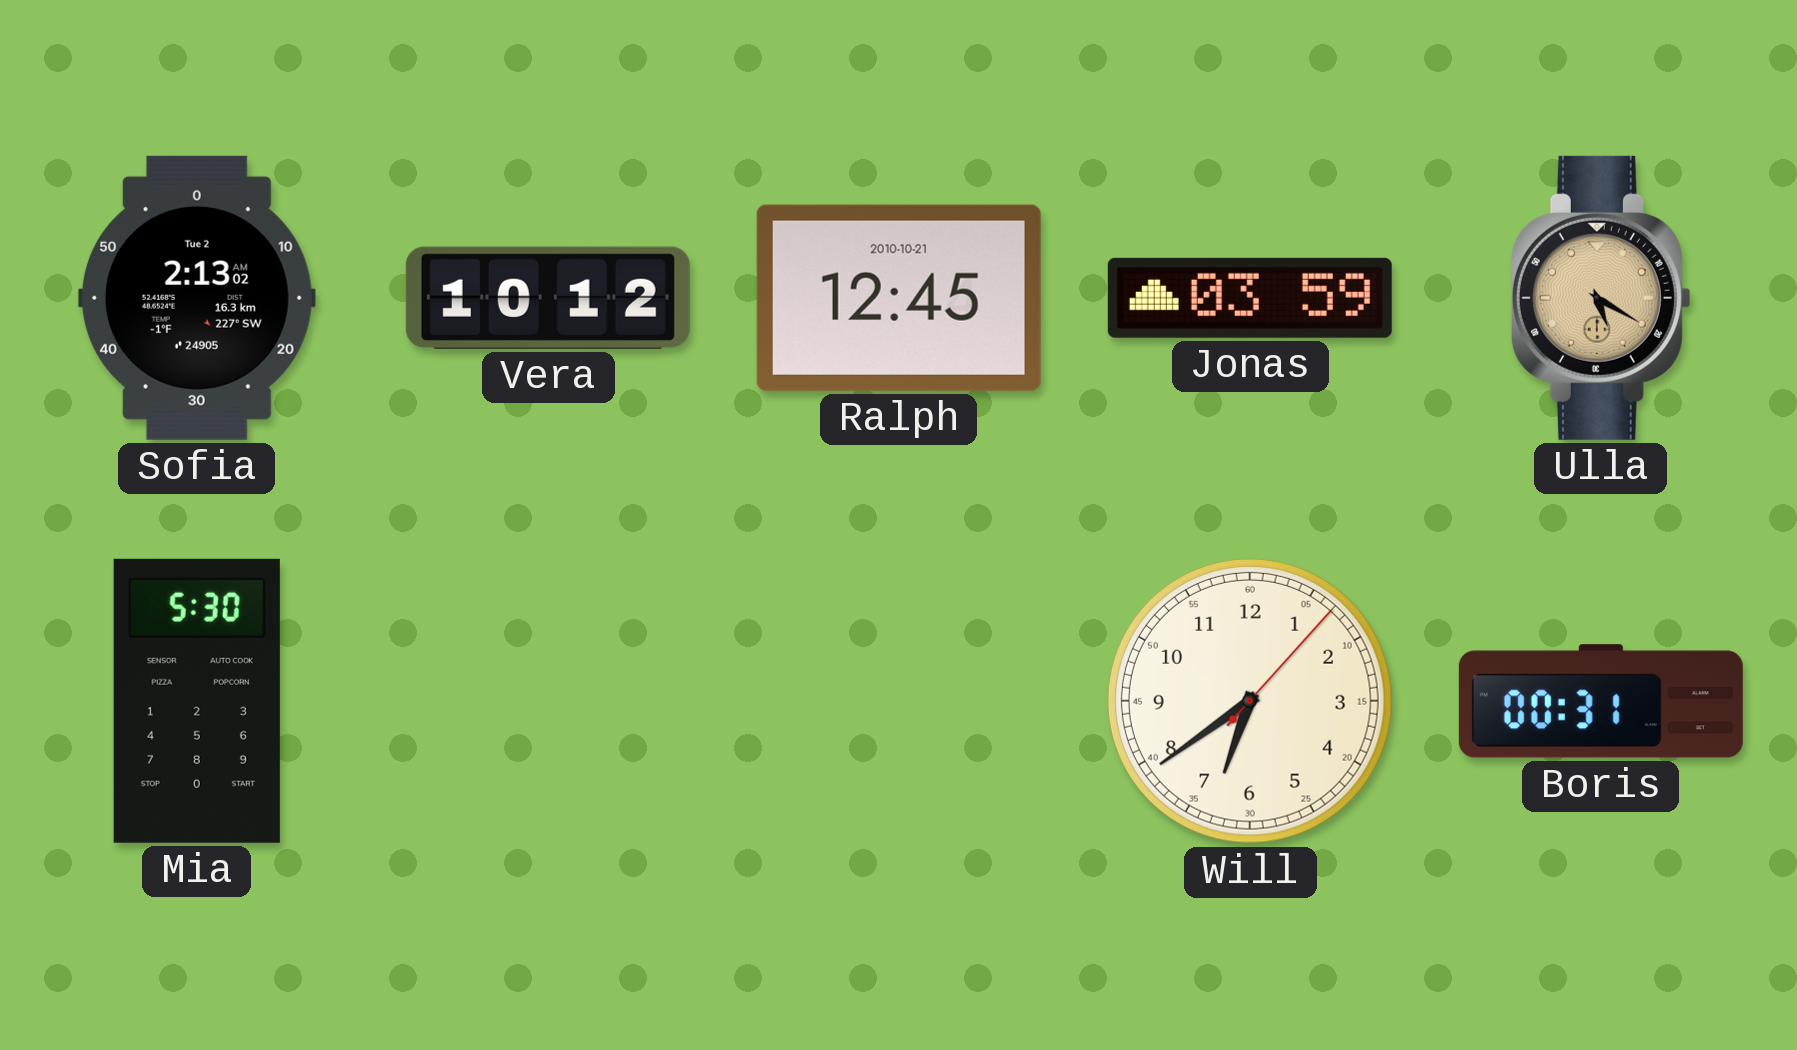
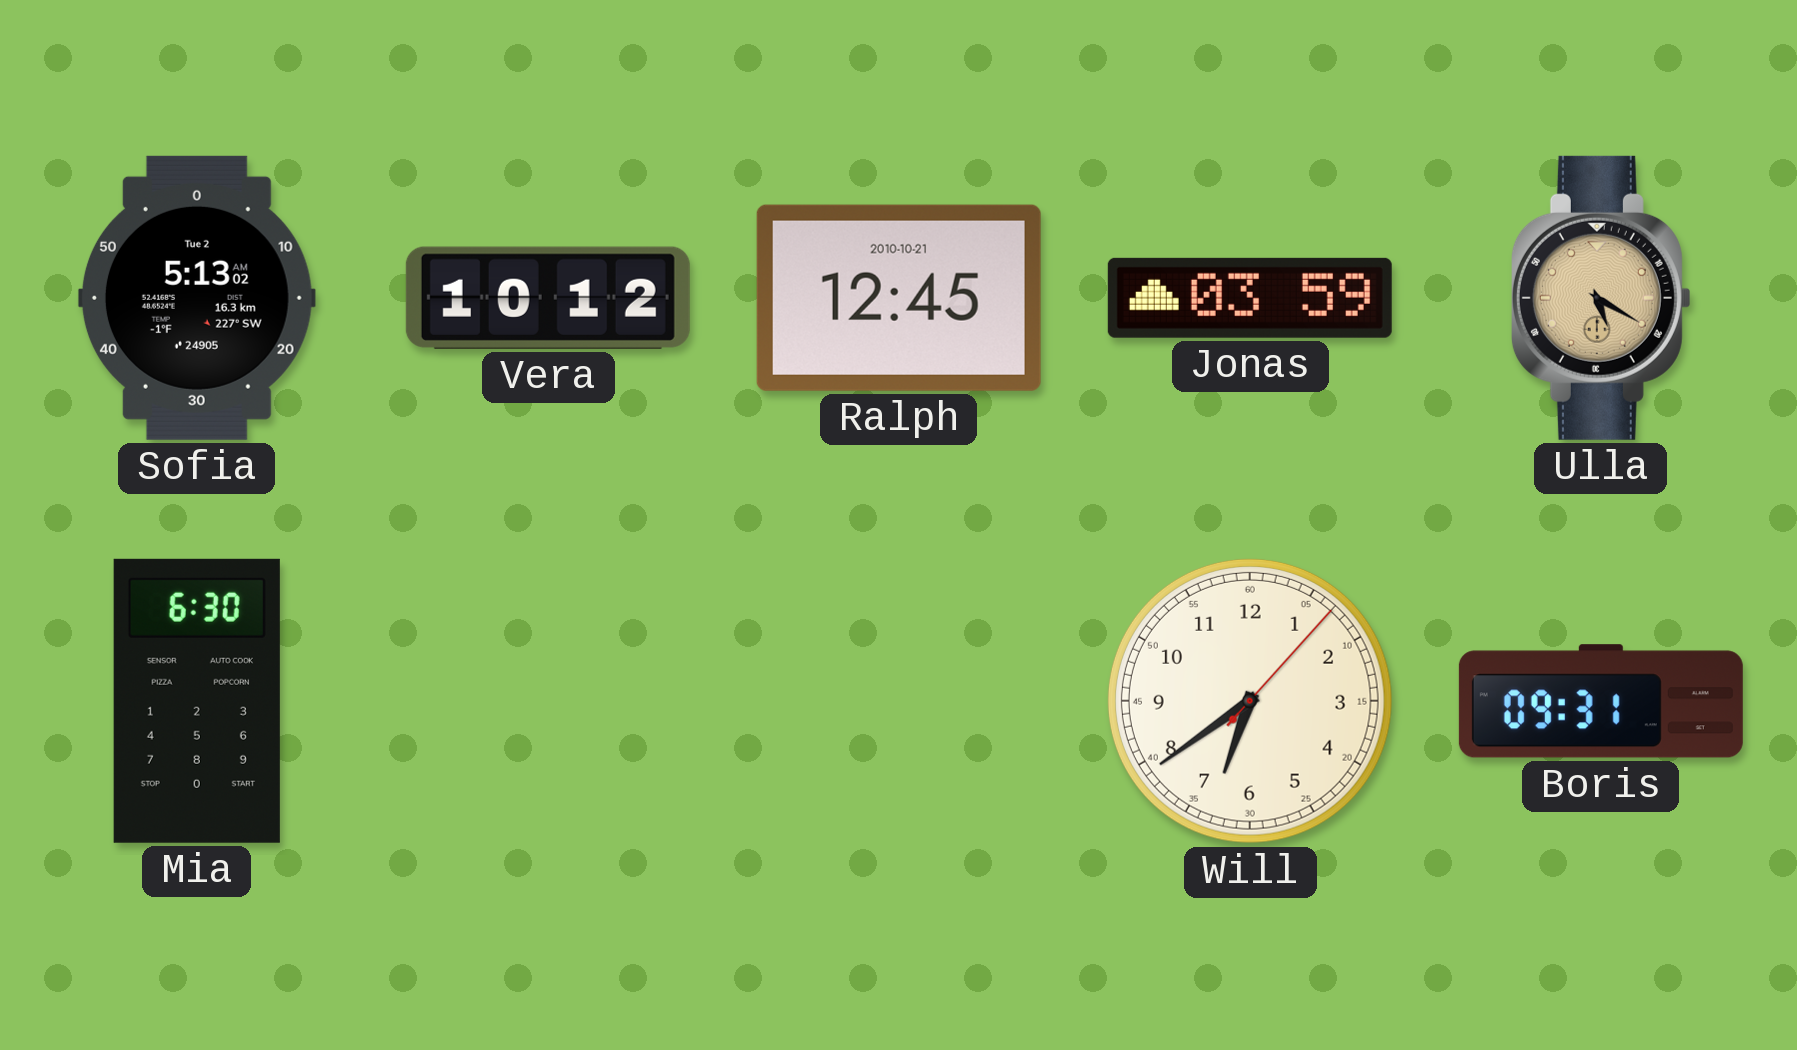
Sofia: 2:13 -> 5:13 (197, 298)
Mia: 5:30 -> 6:30 (197, 701)
Boris: 00:31 -> 09:31 (1601, 701)
